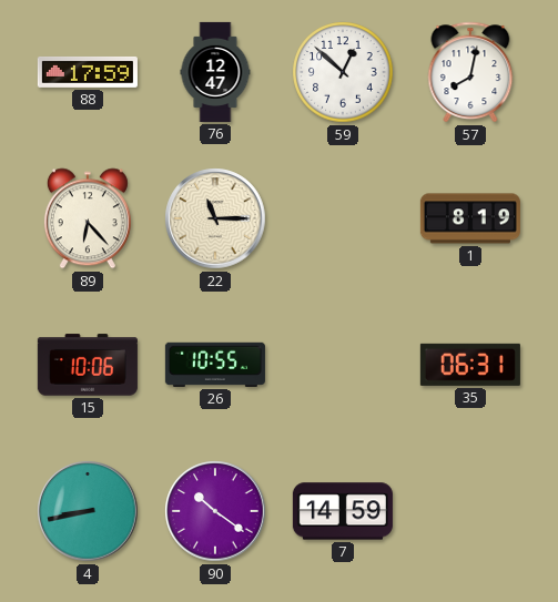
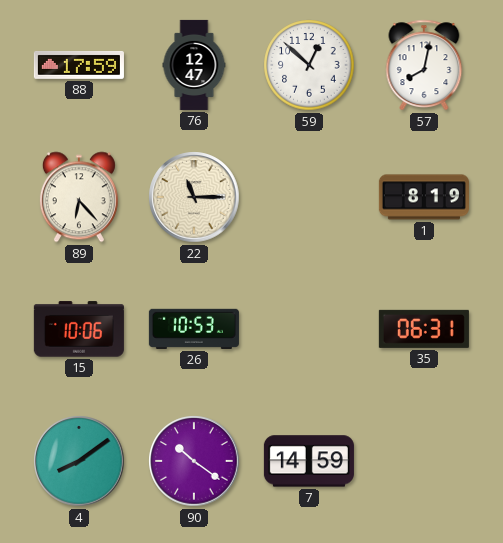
26: 10:55 -> 10:53 (194, 329)
4: 8:43 -> 8:09 (79, 461)
